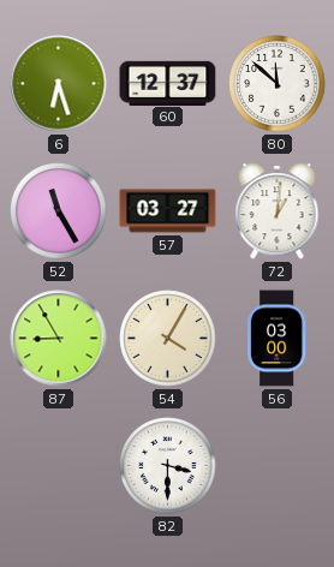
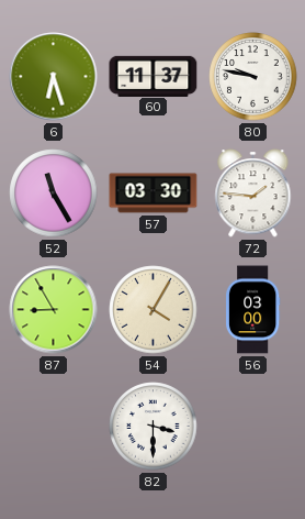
60: 12:37 -> 11:37 (154, 76)
80: 11:52 -> 9:47 (253, 77)
57: 03:27 -> 03:30 (154, 194)
72: 1:01 -> 1:46 (253, 194)
